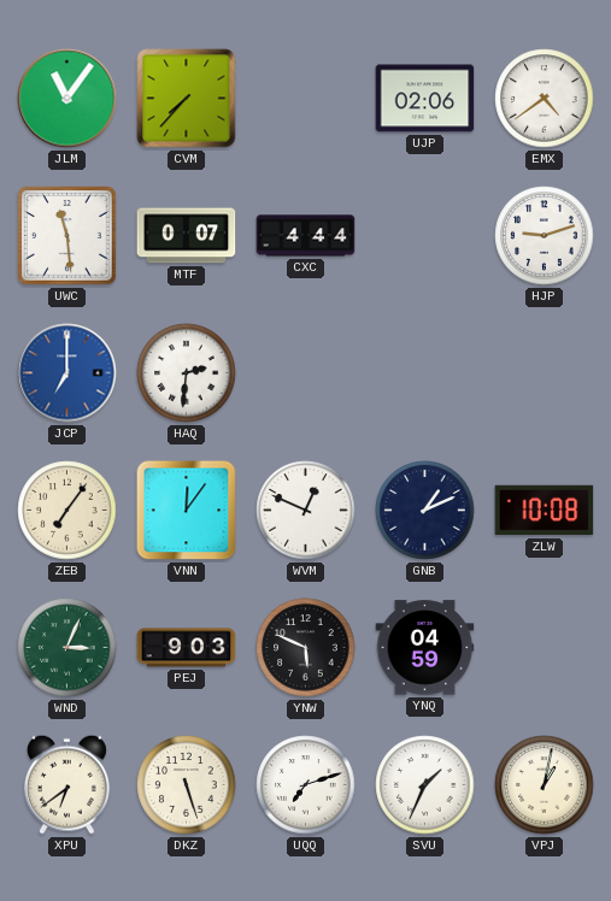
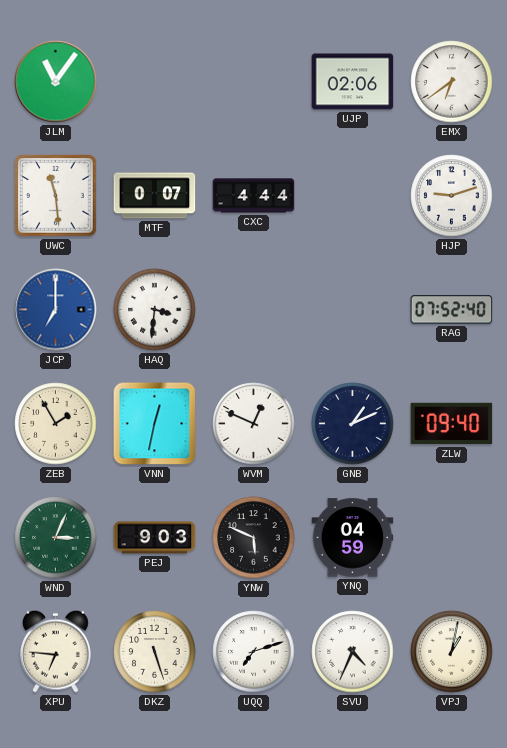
CVM: 7:37 -> none (187, 99)
EMX: 4:39 -> 6:39 (452, 82)
HAQ: 2:31 -> 3:31 (155, 310)
RAG: none -> 07:52 (452, 310)
ZEB: 7:06 -> 1:55 (56, 424)
VNN: 12:06 -> 12:32 (155, 424)
ZLW: 10:08 -> 09:40 (452, 424)
XPU: 6:39 -> 6:46 (56, 651)
SVU: 1:34 -> 4:34 (353, 652)
